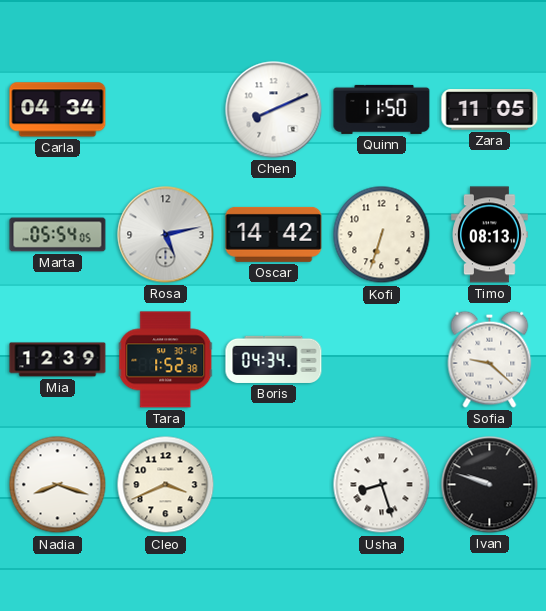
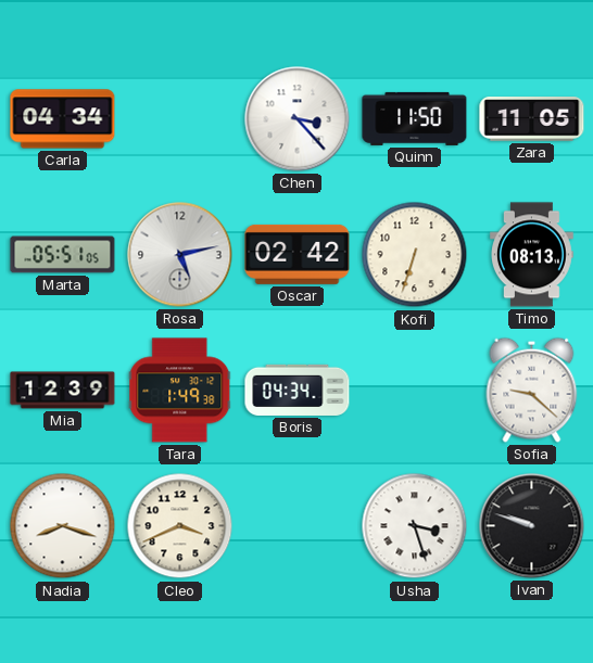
Chen: 8:11 -> 3:23 (298, 119)
Marta: 05:54 -> 05:51 (63, 255)
Oscar: 14:42 -> 02:42 (298, 254)
Tara: 1:52 -> 1:49 (180, 391)
Usha: 8:27 -> 3:27 (415, 526)
